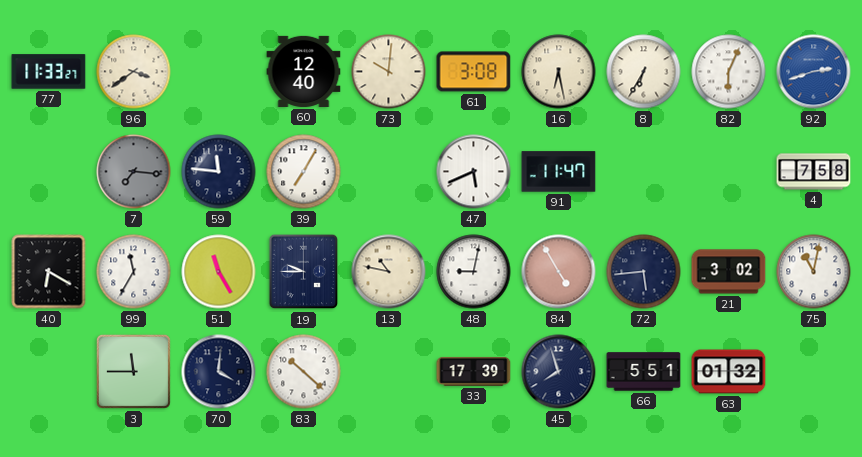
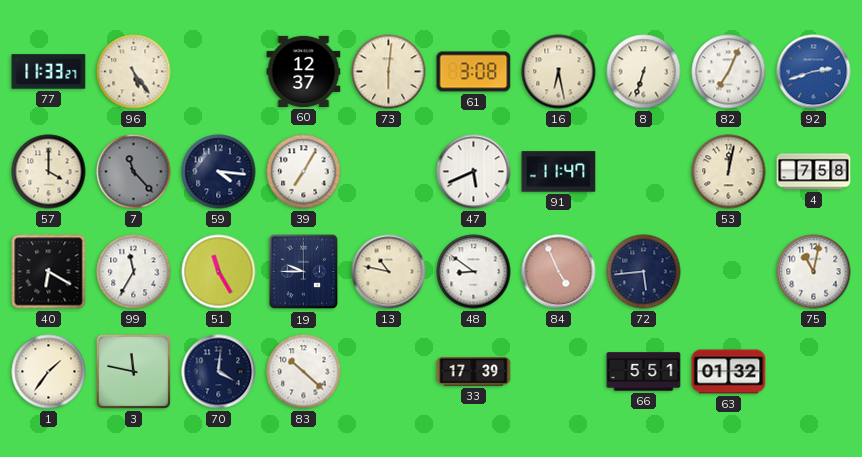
96: 3:39 -> 5:24 (134, 72)
60: 12:40 -> 12:37 (304, 71)
73: 10:01 -> 6:01 (389, 72)
8: 6:35 -> 6:33 (644, 72)
82: 6:04 -> 7:04 (729, 72)
57: none -> 4:00 (49, 172)
7: 7:16 -> 11:23 (134, 172)
59: 11:46 -> 4:16 (219, 172)
53: none -> 12:02 (729, 172)
48: 9:02 -> 8:51 (474, 272)
84: 4:55 -> 4:56 (559, 272)
21: 3:02 -> none (729, 272)
1: none -> 1:36 (49, 372)
3: 11:45 -> 11:47 (133, 371)
45: 7:57 -> none (559, 372)
